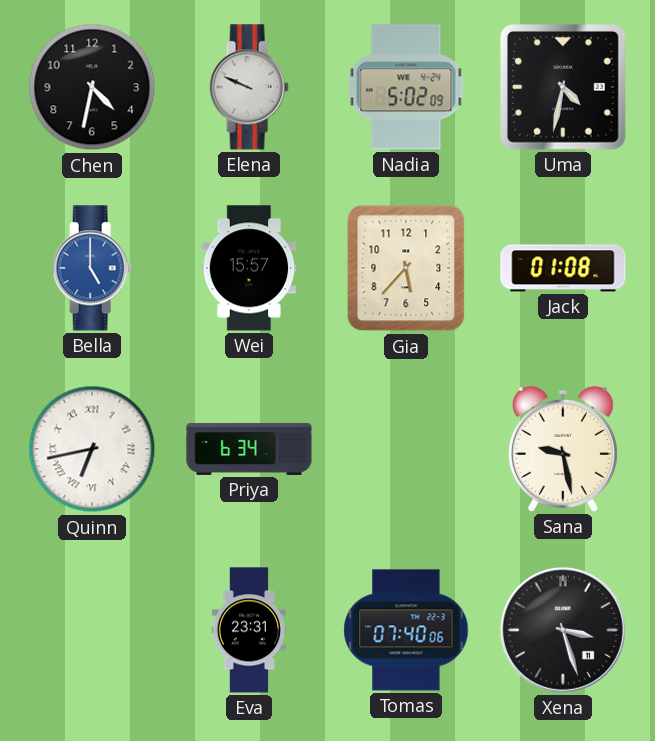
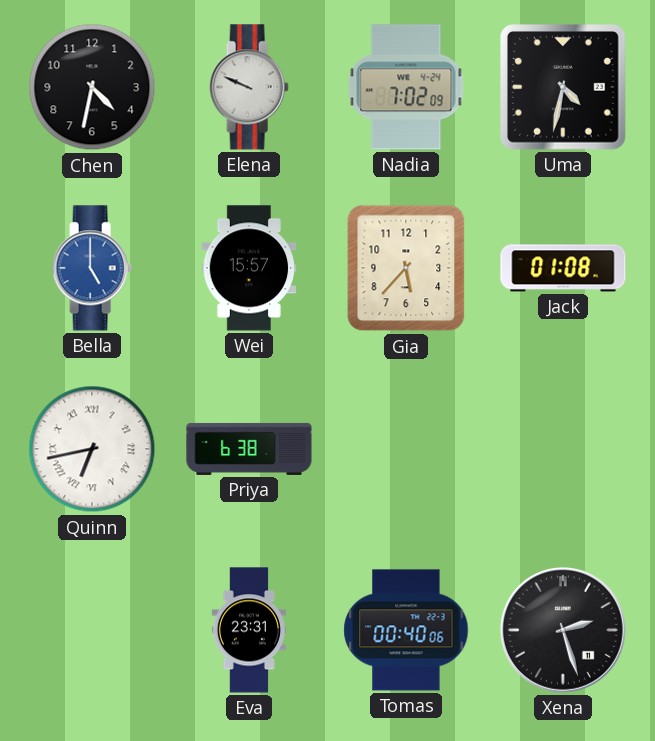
Nadia: 5:02 -> 7:02 (406, 87)
Priya: 6:34 -> 6:38 (249, 449)
Sana: 9:28 -> none (563, 449)
Tomas: 07:40 -> 00:40 (406, 630)
Xena: 3:27 -> 2:27 (563, 630)
